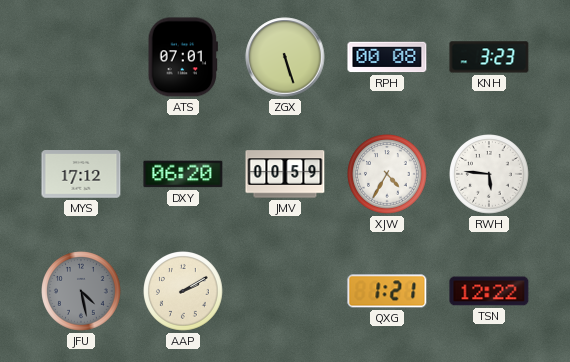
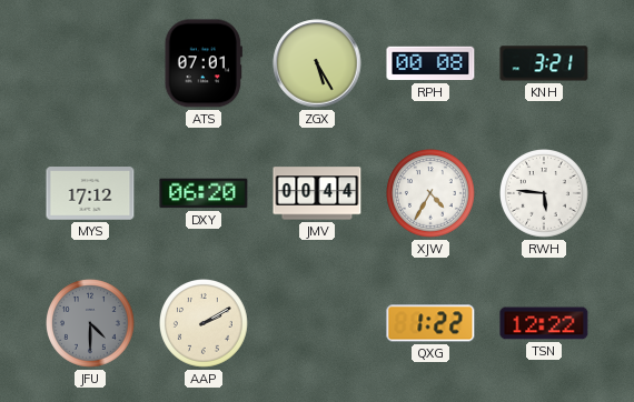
ZGX: 5:27 -> 5:25 (317, 63)
KNH: 3:23 -> 3:21 (544, 63)
JMV: 00:59 -> 00:44 (317, 193)
JFU: 4:28 -> 4:30 (91, 324)
QXG: 1:21 -> 1:22 (430, 323)
